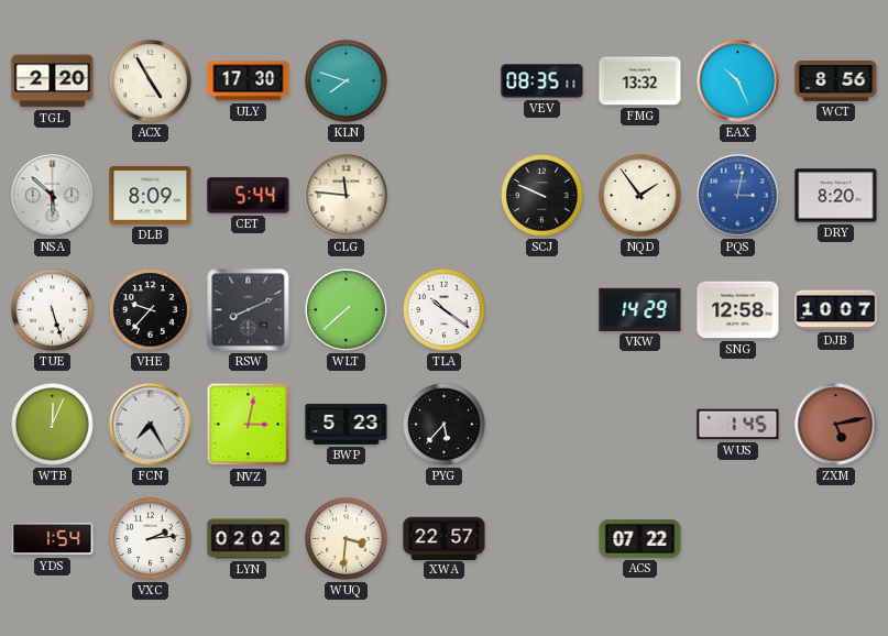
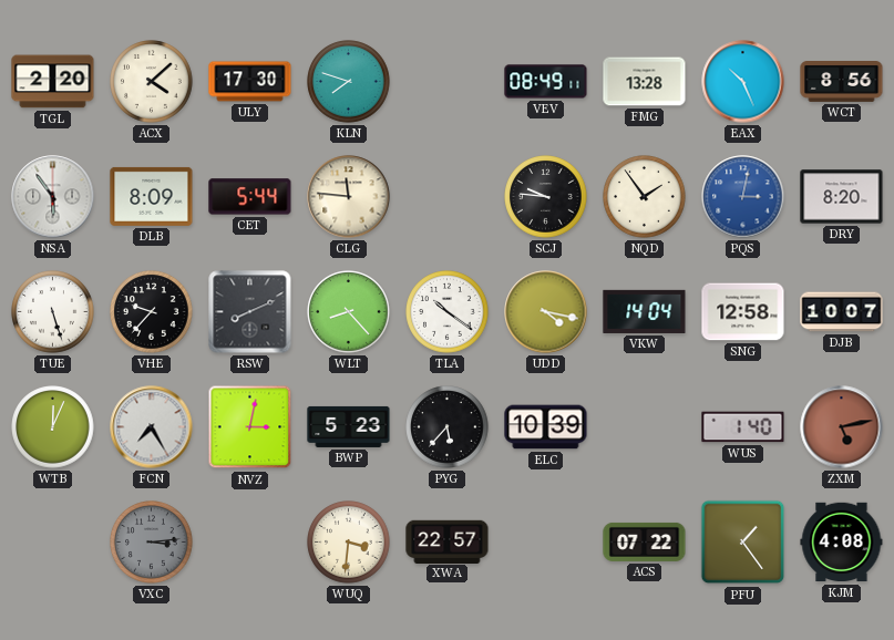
ACX: 4:55 -> 4:08 (152, 82)
VEV: 08:35 -> 08:49 (546, 82)
FMG: 13:32 -> 13:28 (645, 82)
NSA: 5:52 -> 5:54 (53, 197)
SCJ: 9:49 -> 9:46 (546, 197)
WLT: 7:38 -> 8:23 (349, 312)
UDD: none -> 4:17 (546, 312)
VKW: 14:29 -> 14:04 (645, 311)
ELC: none -> 10:39 (546, 427)
WUS: 1:45 -> 1:40 (743, 427)
YDS: 1:54 -> none (53, 539)
VXC: 2:14 -> 3:14 (152, 543)
VXC dial: white -> grey (152, 543)
LYN: 02:02 -> none (249, 539)
PFU: none -> 1:24 (743, 543)
KJM: none -> 4:08 (842, 543)
